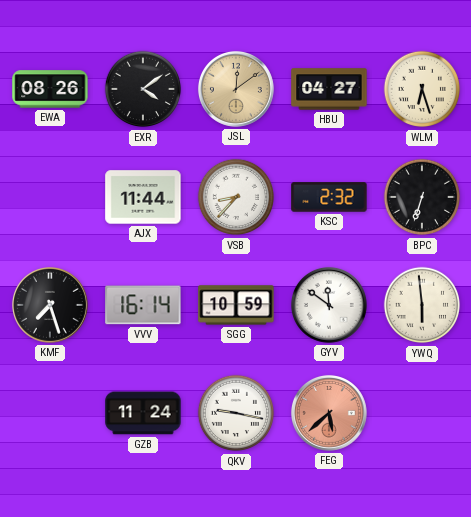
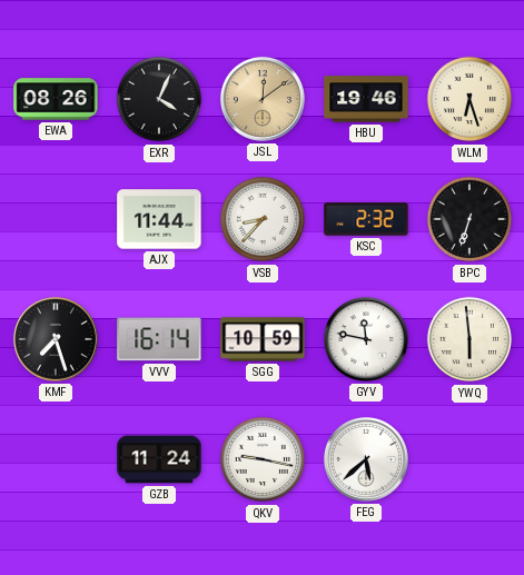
EXR: 4:09 -> 4:04 (159, 99)
HBU: 04:27 -> 19:46 (366, 99)
GYV: 11:51 -> 11:47 (366, 339)
FEG dial: salmon -> white (366, 459)
